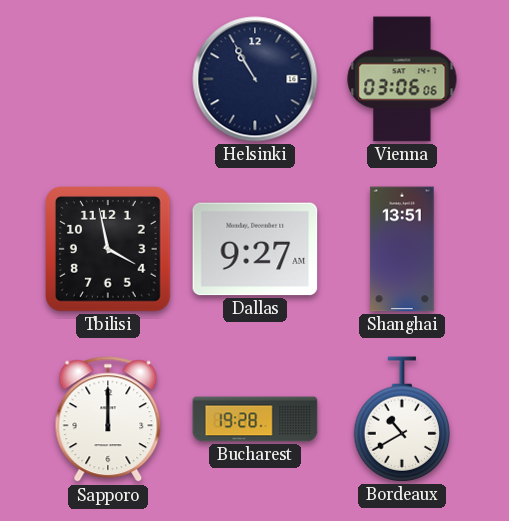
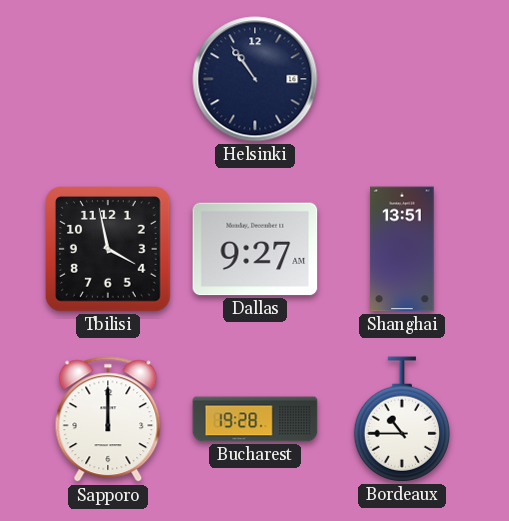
Helsinki: 10:55 -> 10:54 (255, 79)
Vienna: 03:06 -> none (402, 79)
Bordeaux: 10:40 -> 10:45 (401, 419)
